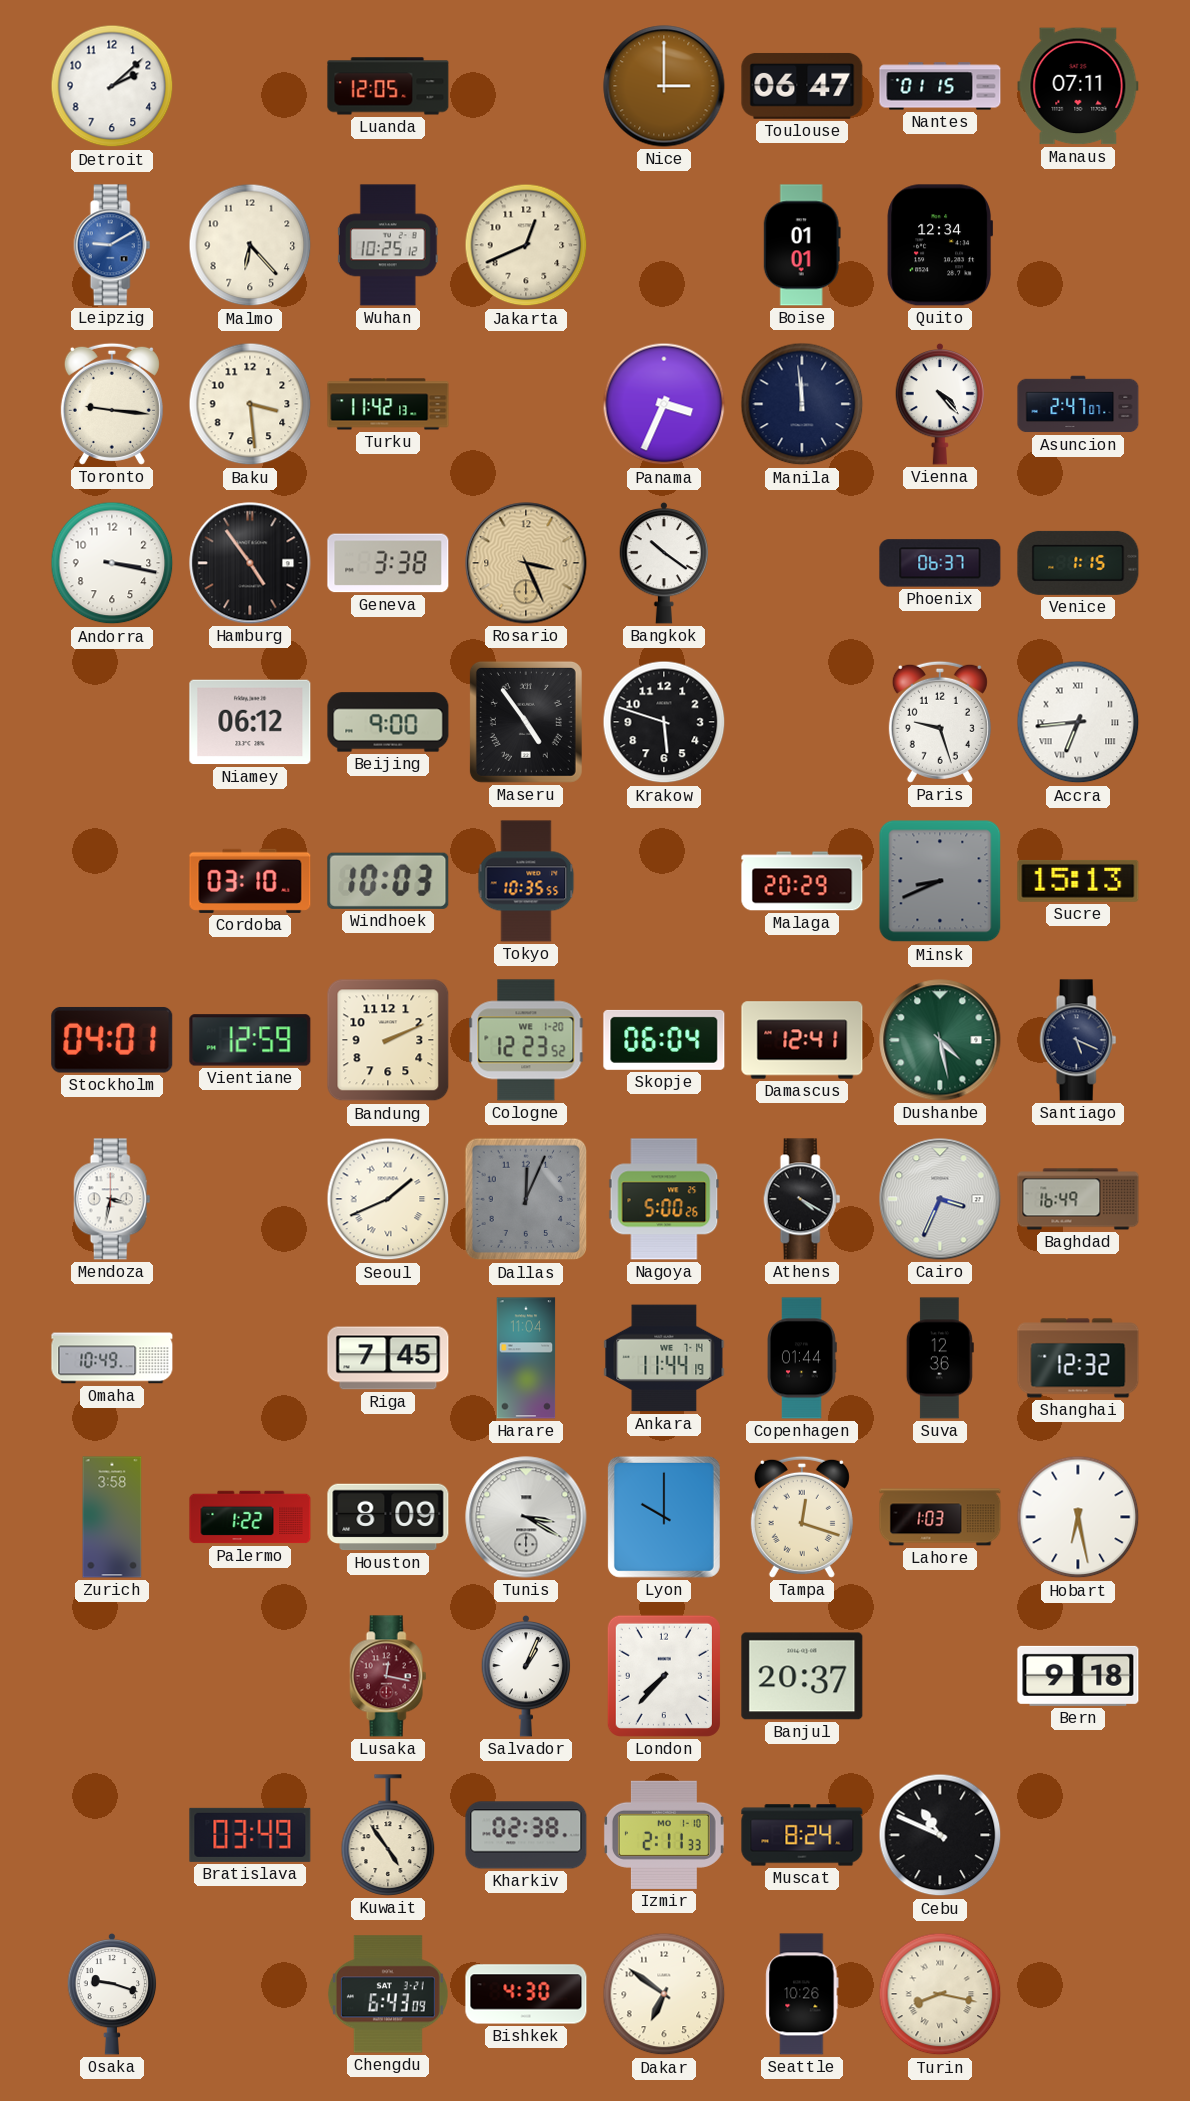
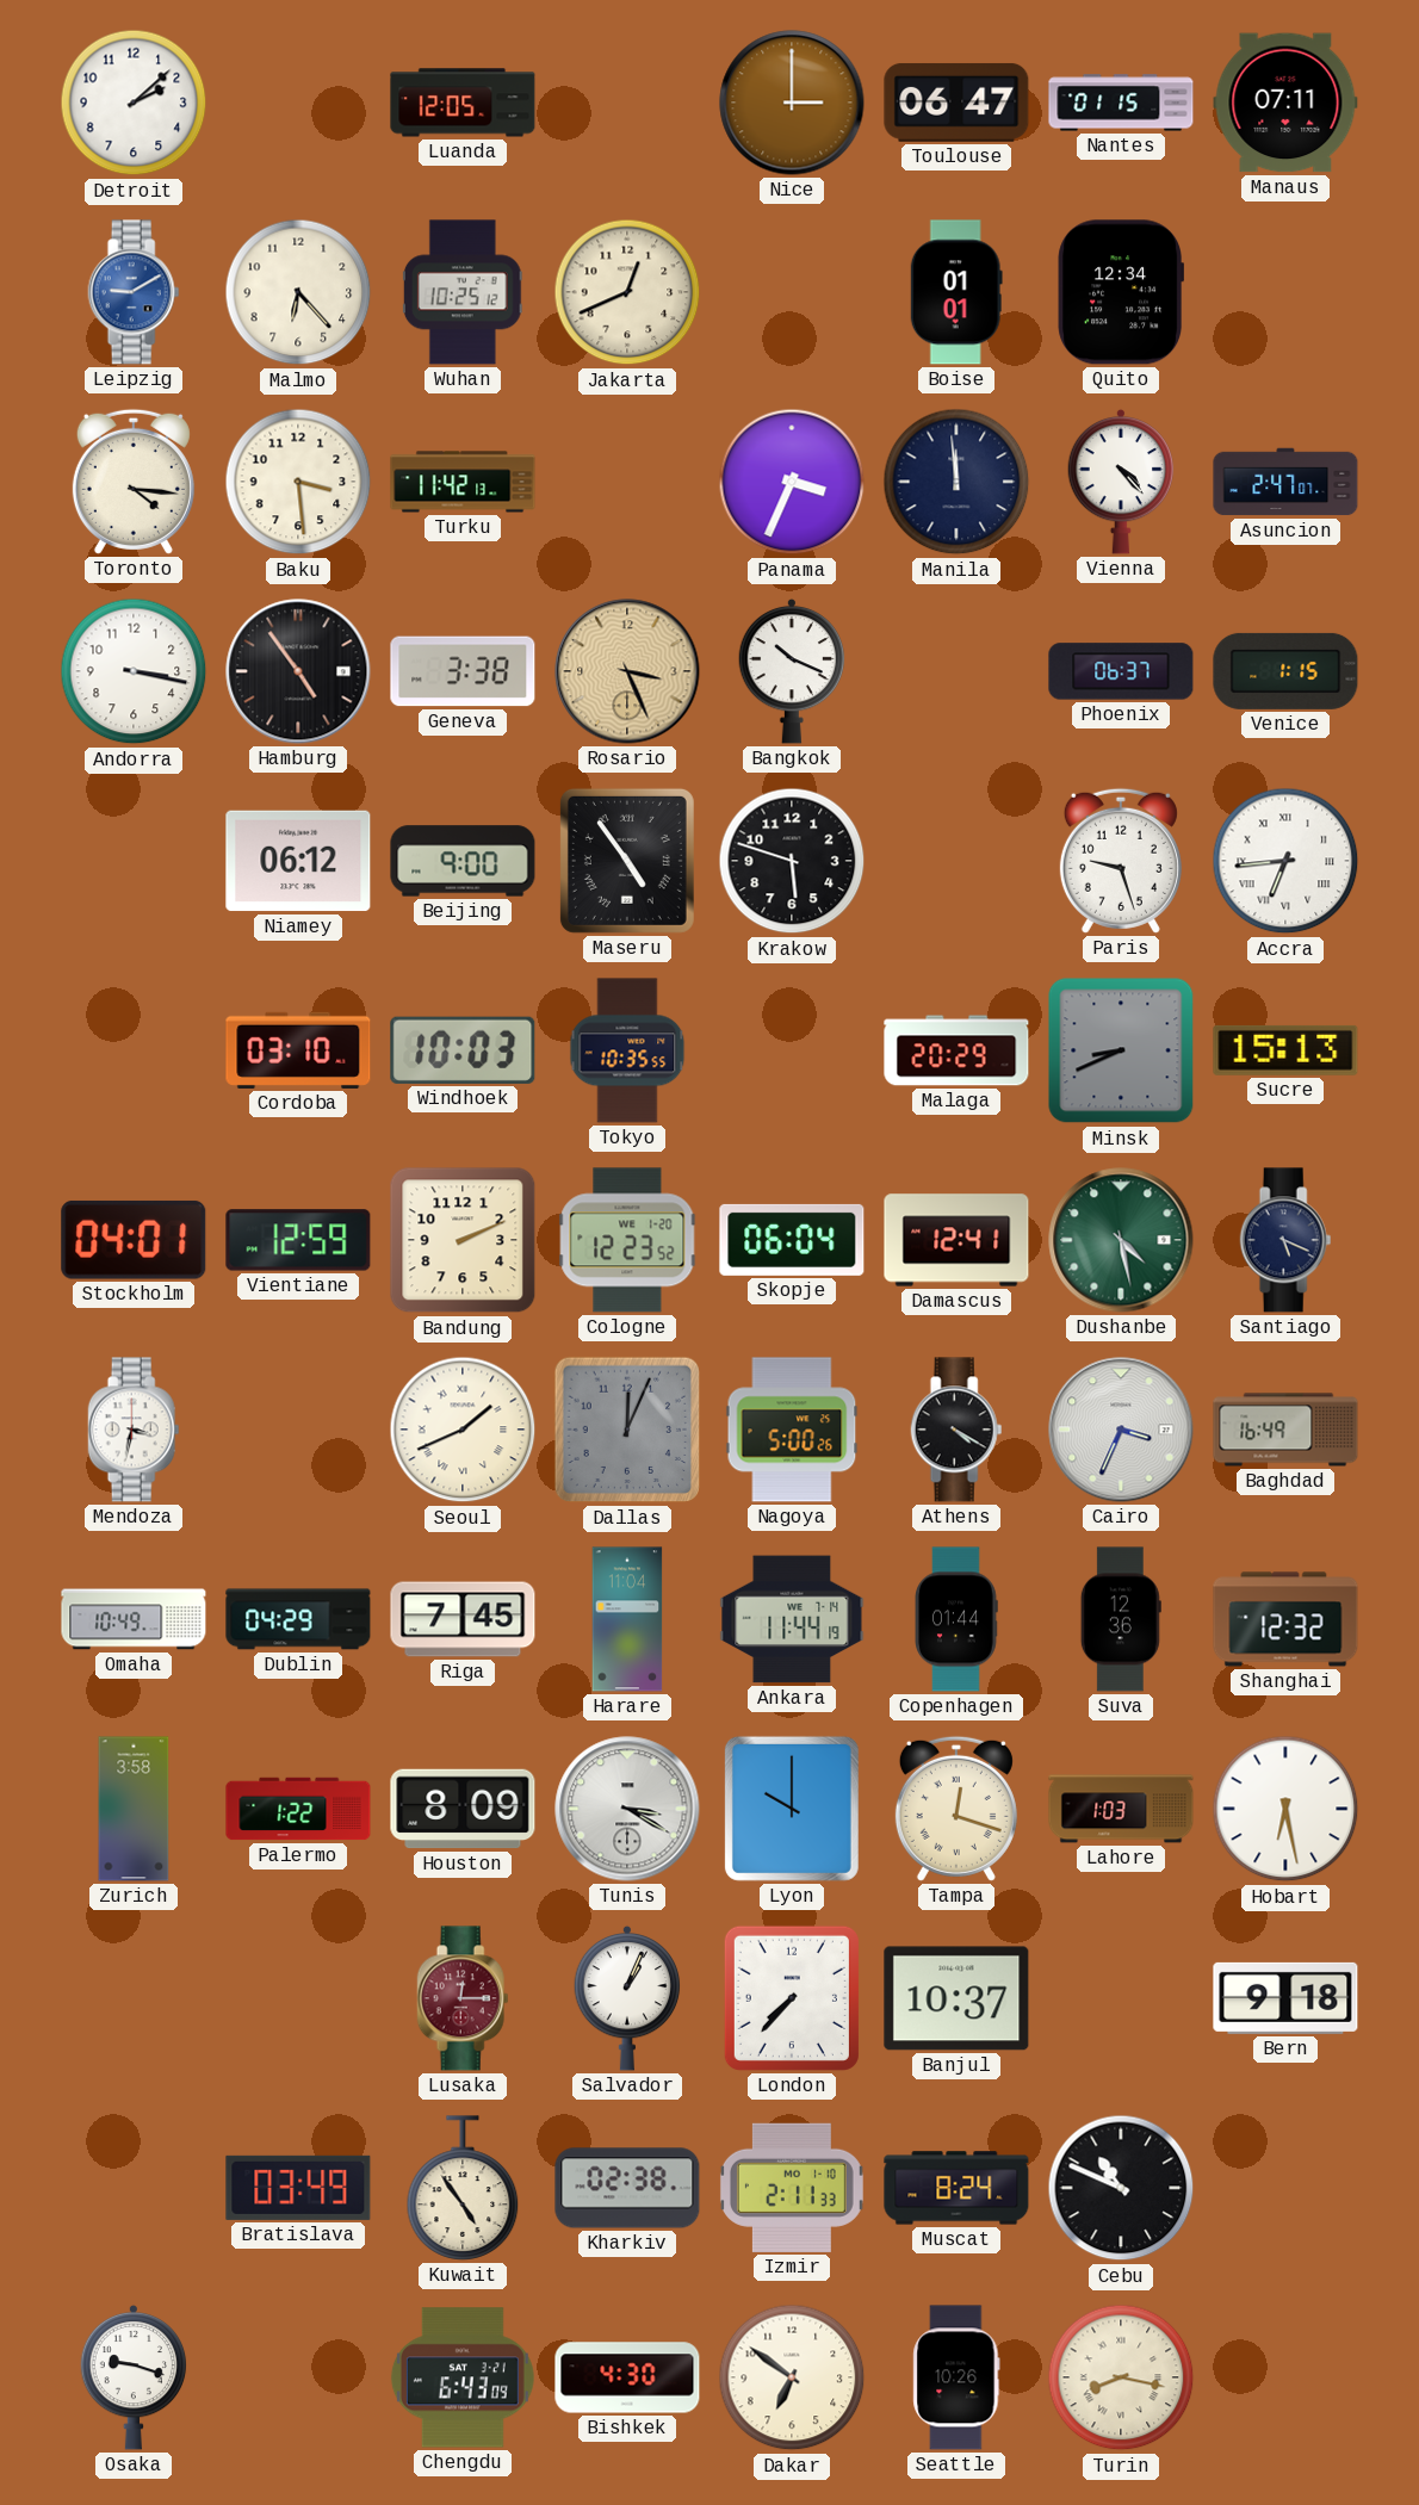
Toronto: 9:16 -> 4:16 (134, 482)
Bangkok: 10:21 -> 10:19 (792, 671)
Dublin: none -> 04:29 (298, 1619)
Lusaka: 12:17 -> 12:15 (463, 1998)
Banjul: 20:37 -> 10:37 (956, 1998)
